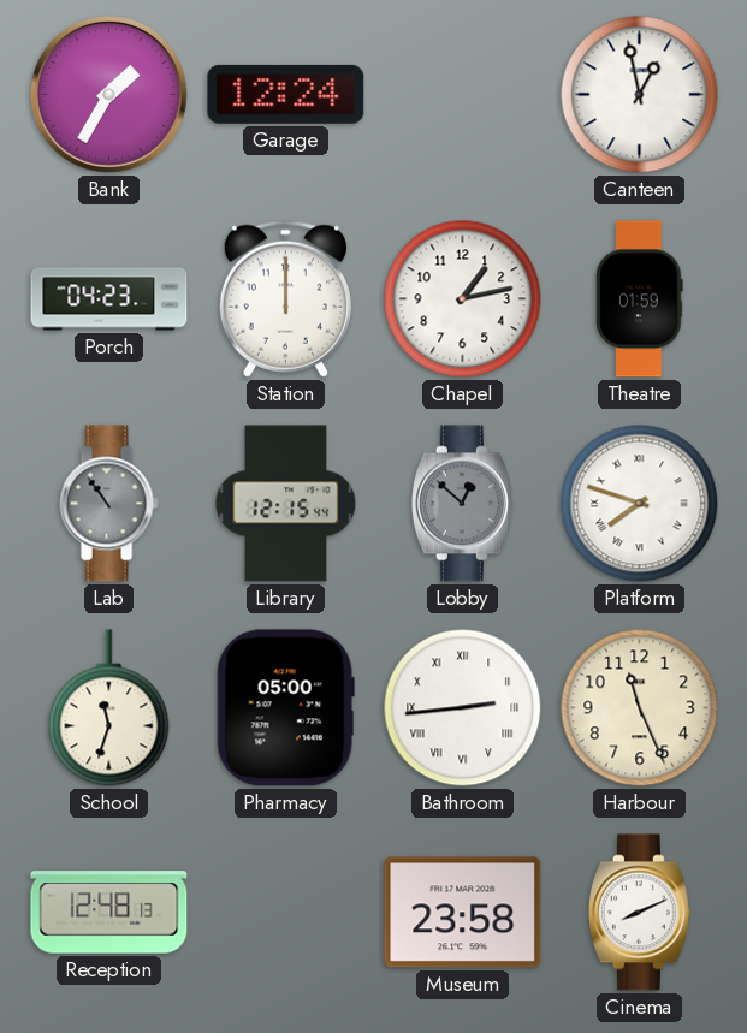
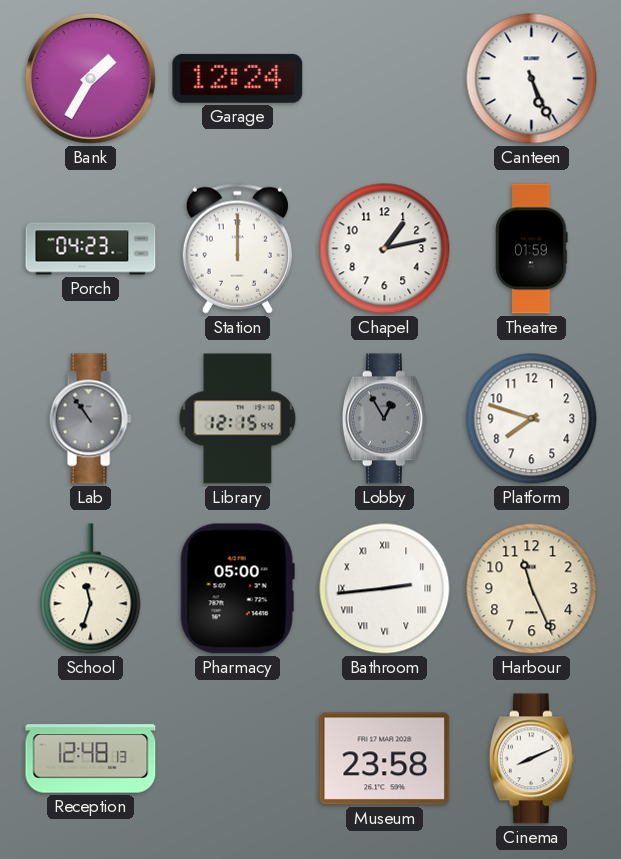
Canteen: 12:58 -> 5:26 (532, 79)
Lobby: 12:52 -> 12:55 (384, 419)
Platform numerals: Roman -> Arabic (532, 419)
